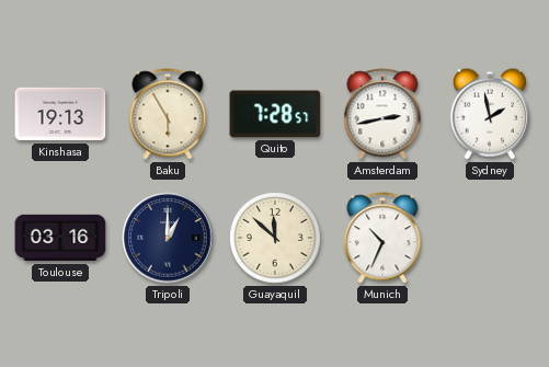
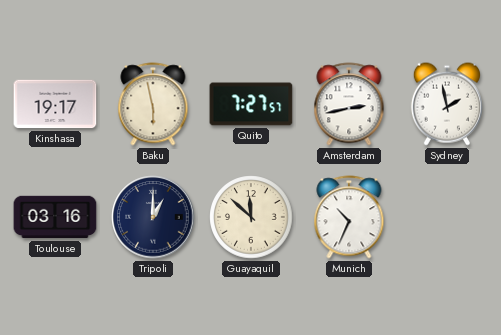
Kinshasa: 19:13 -> 19:17 (55, 104)
Baku: 5:55 -> 5:58 (153, 104)
Quito: 7:28 -> 7:27 (251, 104)
